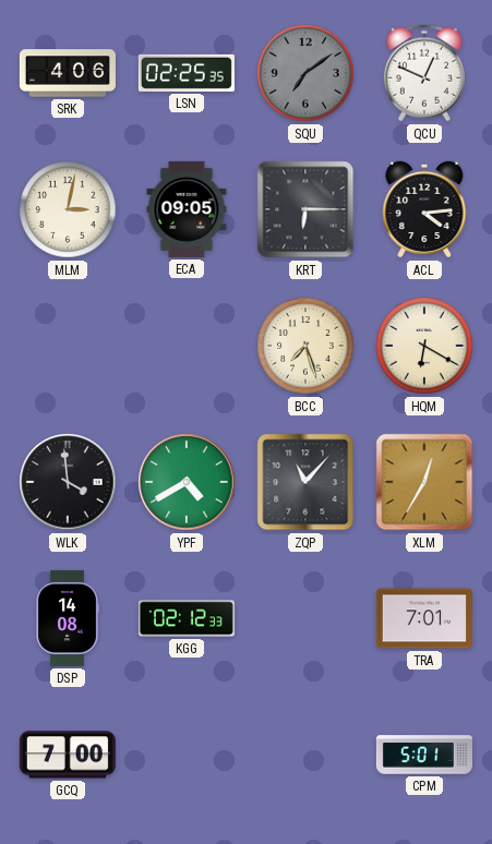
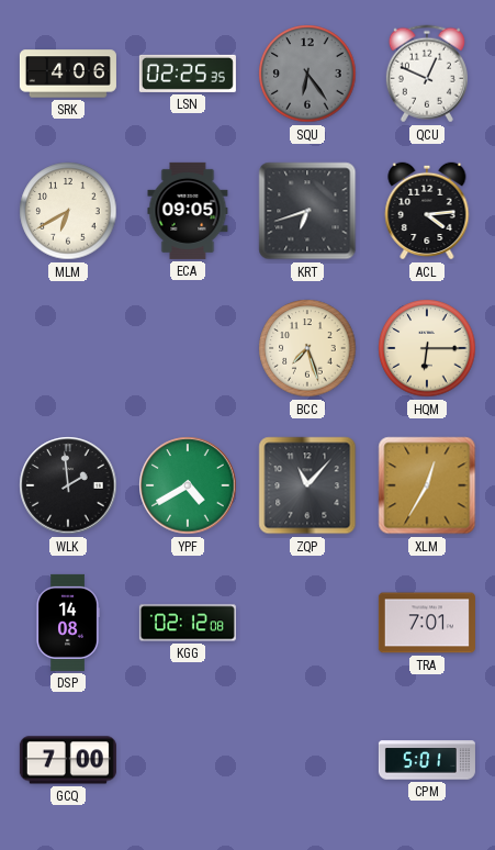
SQU: 7:09 -> 6:24 (307, 74)
MLM: 3:02 -> 6:40 (68, 211)
KRT: 6:15 -> 6:42 (307, 211)
HQM: 6:20 -> 6:15 (427, 348)
WLK: 3:59 -> 1:59 (68, 485)
KGG: 02:12:33 -> 02:12:08 (188, 623)
